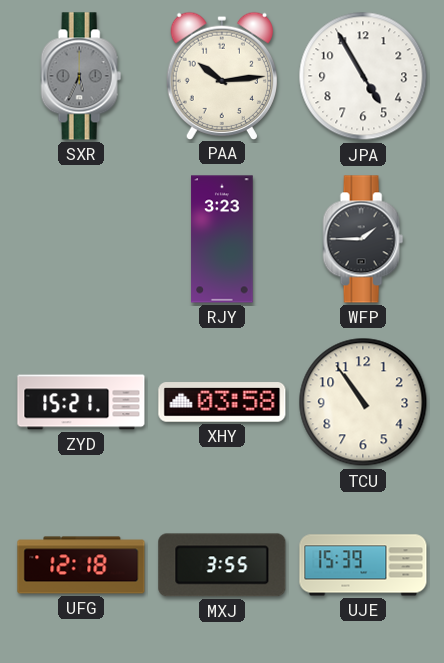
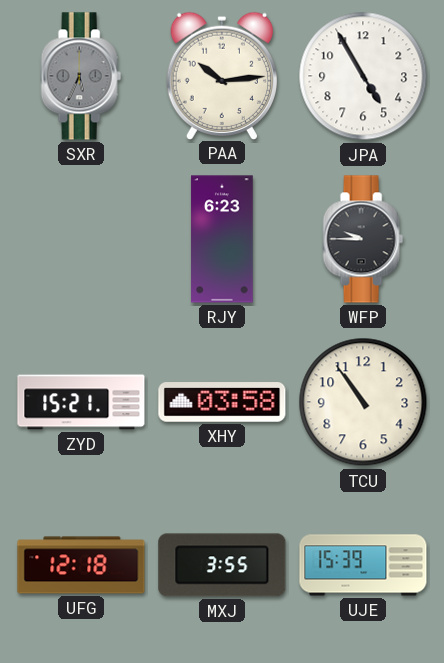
RJY: 3:23 -> 6:23 (222, 239)
WFP: 1:45 -> 9:45 (363, 239)
